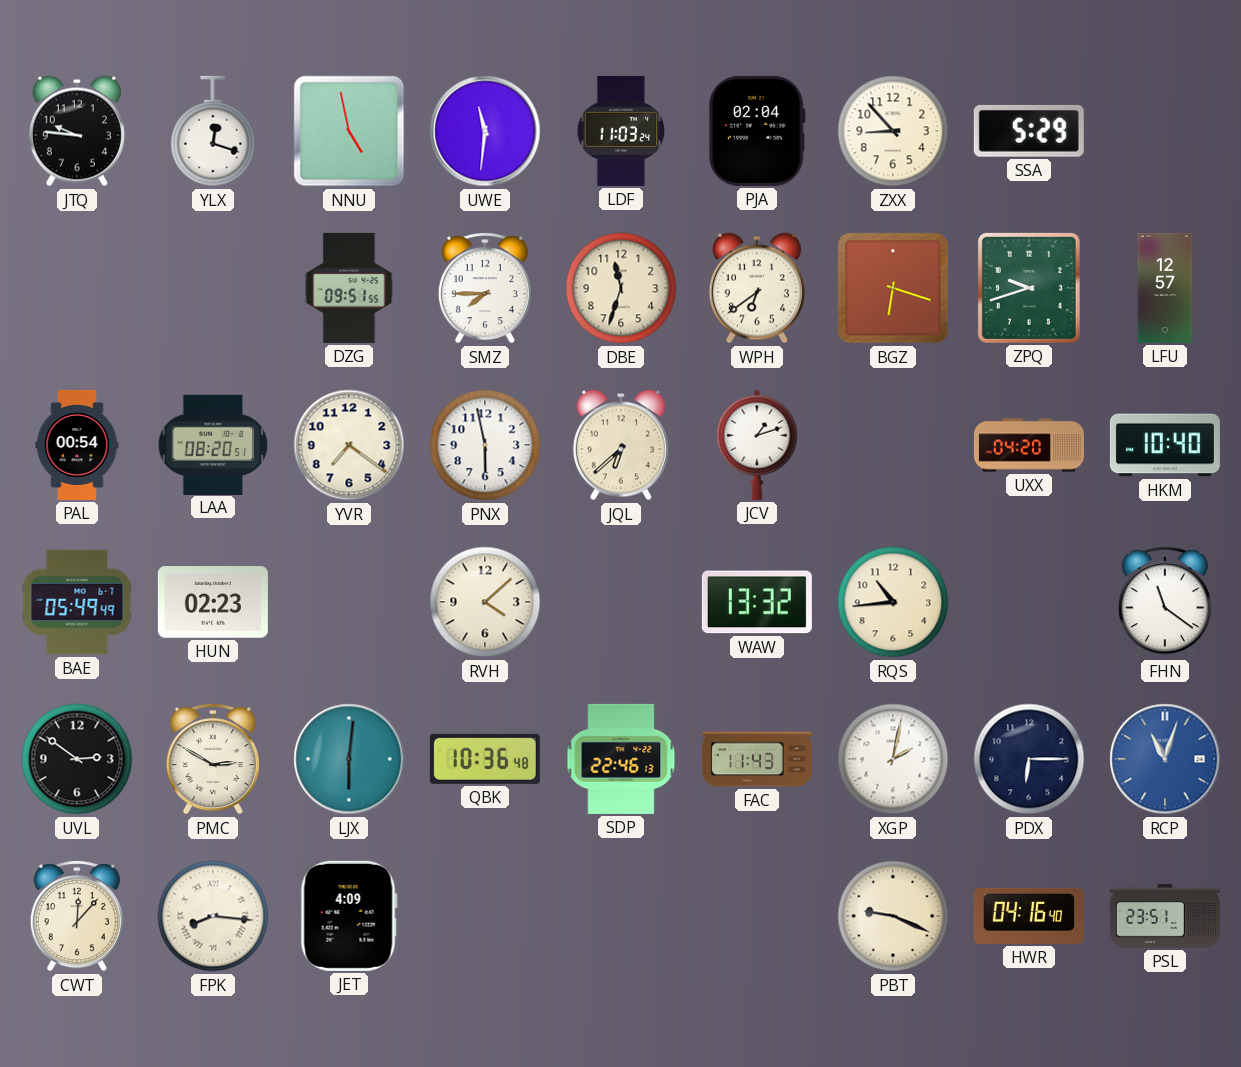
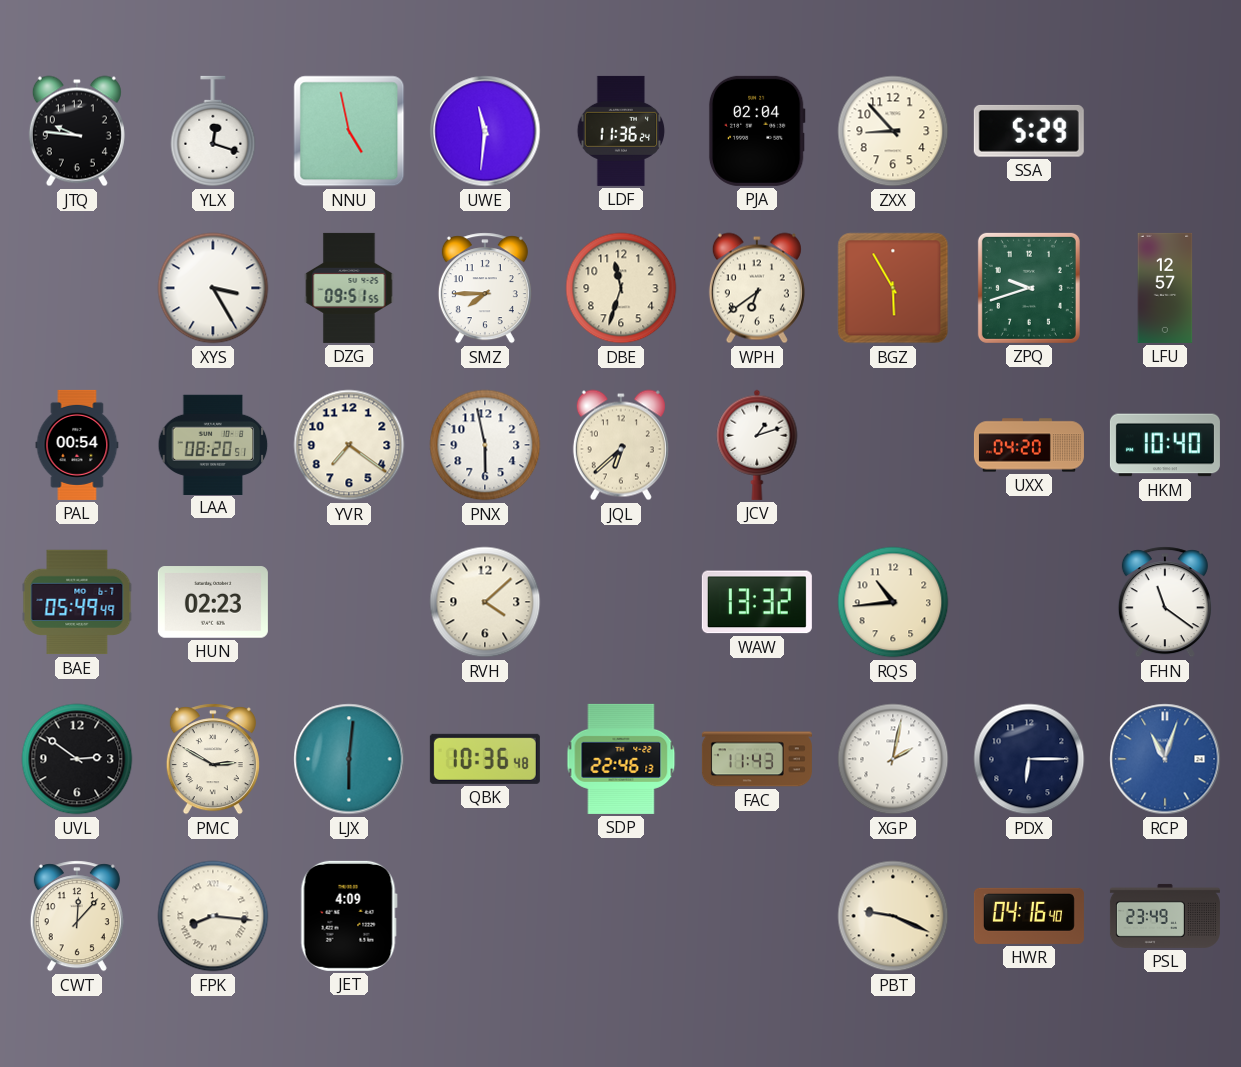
LDF: 11:03 -> 11:36 (621, 131)
XYS: none -> 3:25 (213, 288)
BGZ: 6:18 -> 5:55 (893, 288)
PSL: 23:51 -> 23:49 (1165, 916)
